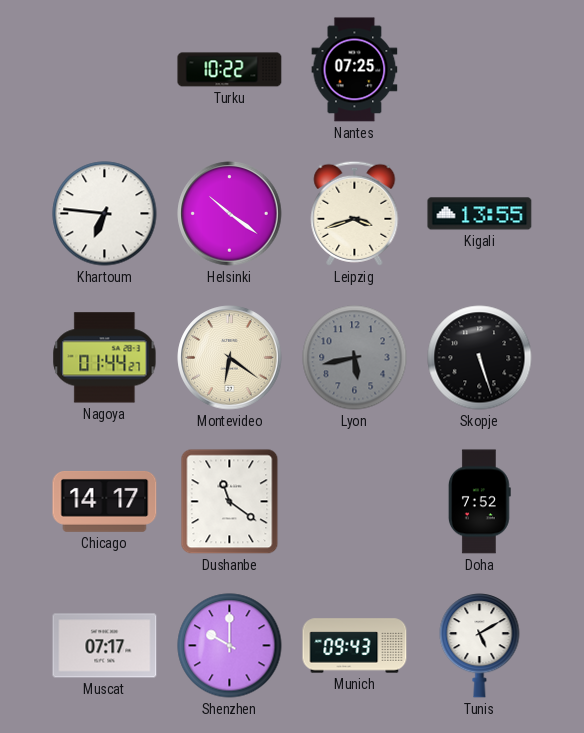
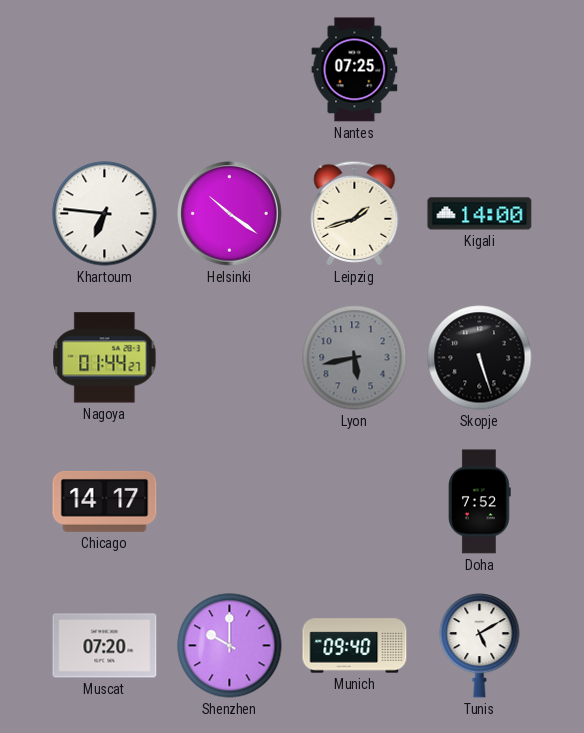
Turku: 10:22 -> none (230, 70)
Leipzig: 3:42 -> 1:42 (355, 213)
Kigali: 13:55 -> 14:00 (480, 214)
Montevideo: 6:21 -> none (230, 358)
Dushanbe: 11:21 -> none (230, 502)
Muscat: 07:17 -> 07:20 (105, 646)
Munich: 09:43 -> 09:40 (355, 646)
